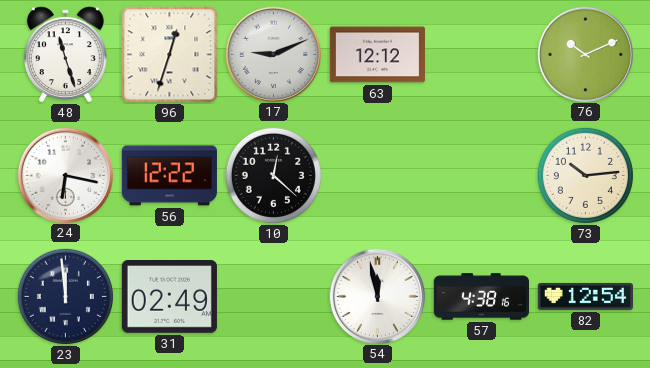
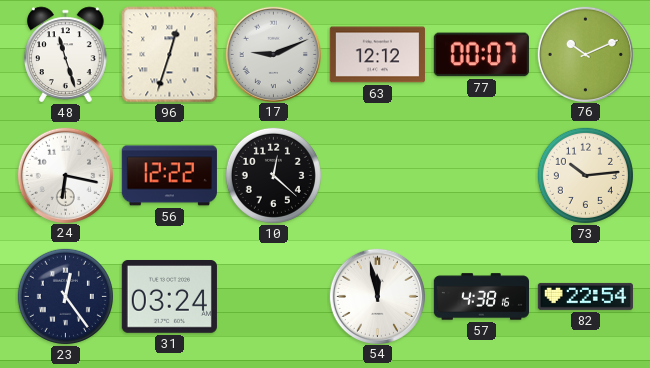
77: none -> 00:07 (481, 55)
23: 11:59 -> 12:24 (65, 296)
31: 02:49 -> 03:24 (169, 297)
82: 12:54 -> 22:54 (585, 296)
